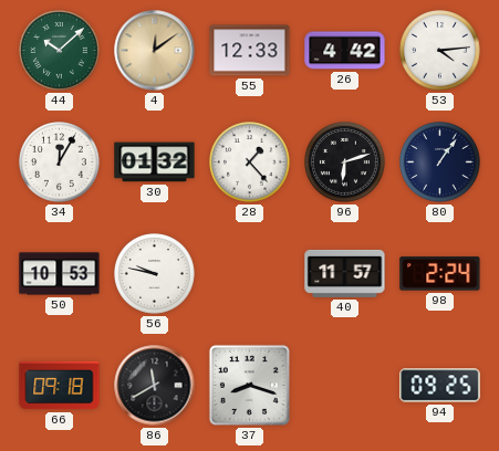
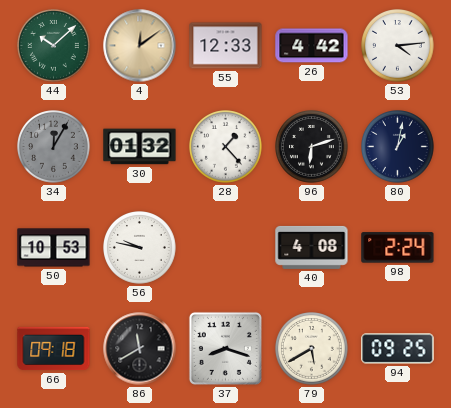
34 dial: white -> grey (54, 147)
80: 1:06 -> 1:02 (398, 147)
40: 11:57 -> 4:08 (312, 247)
79: none -> 5:40 (312, 349)
